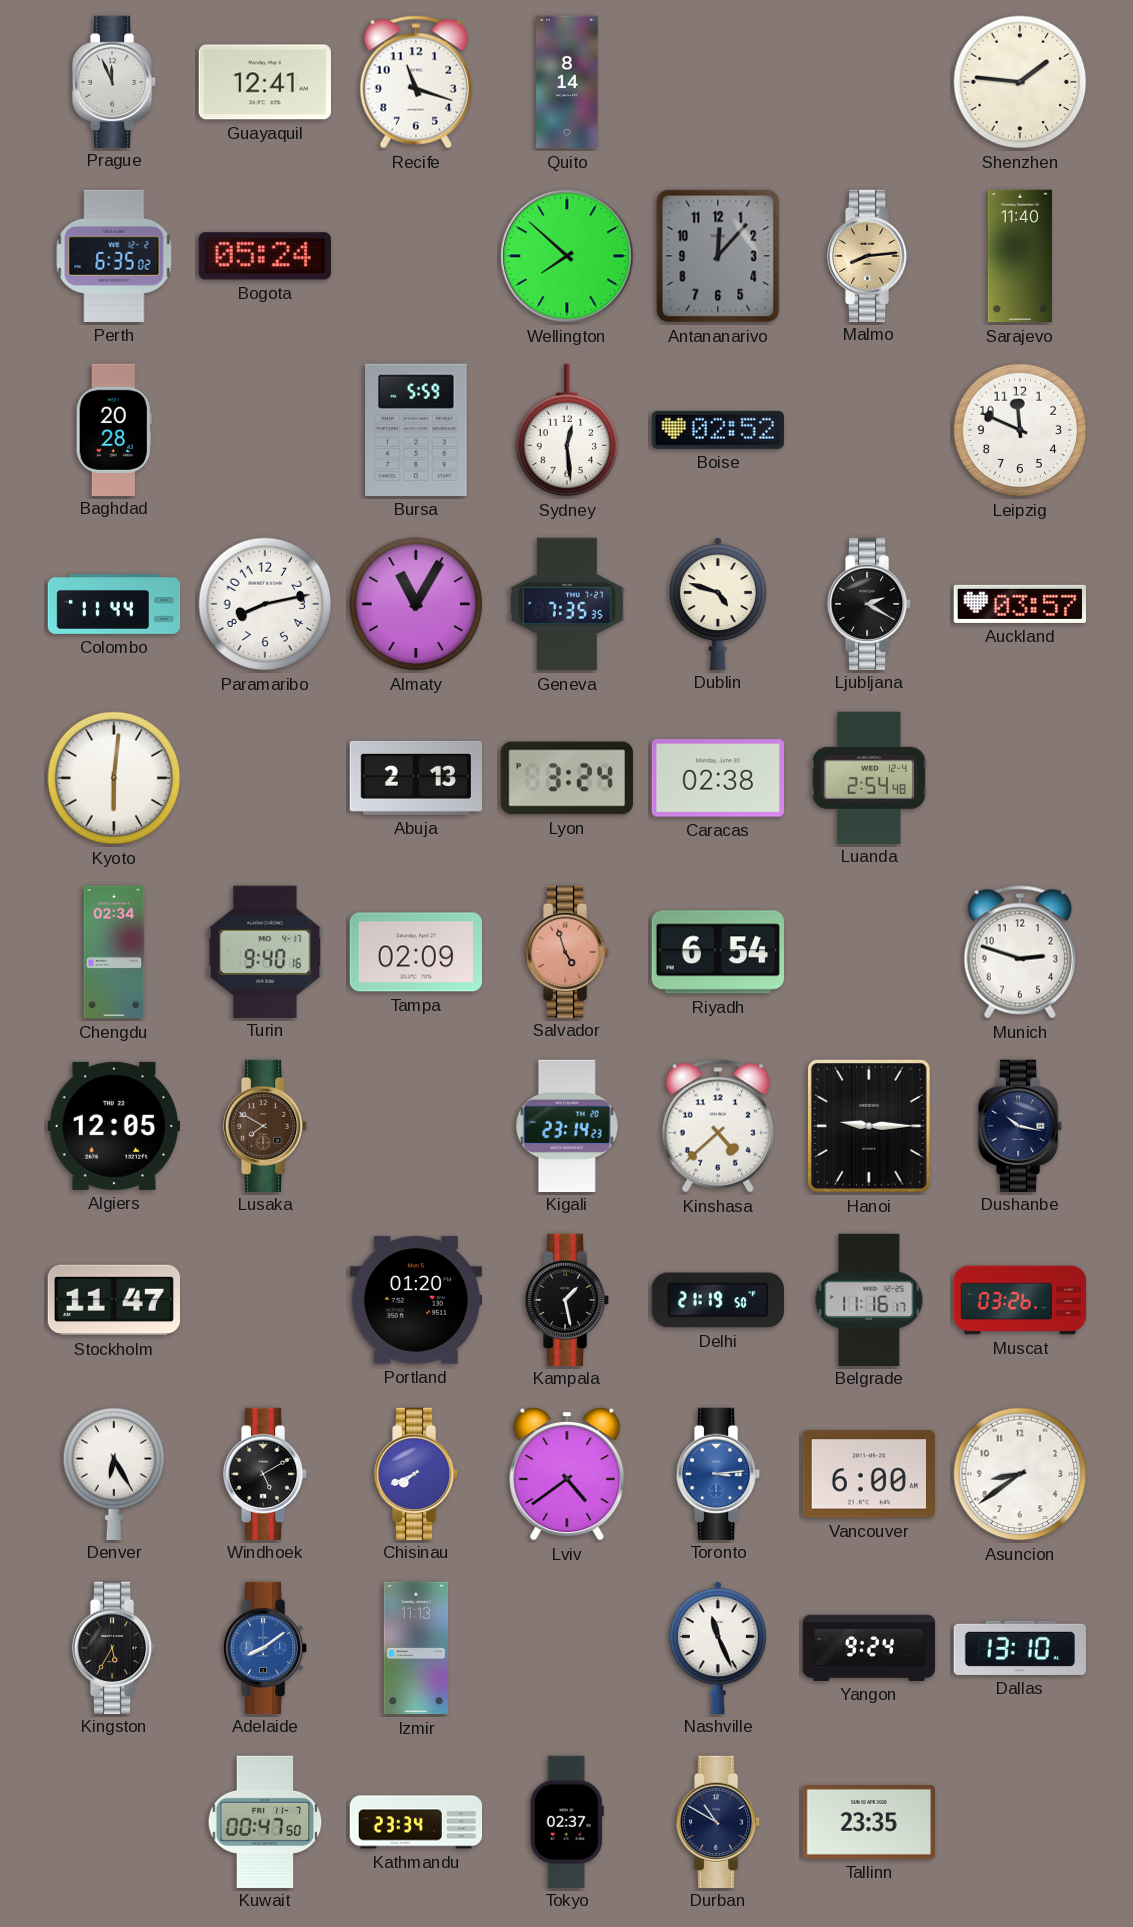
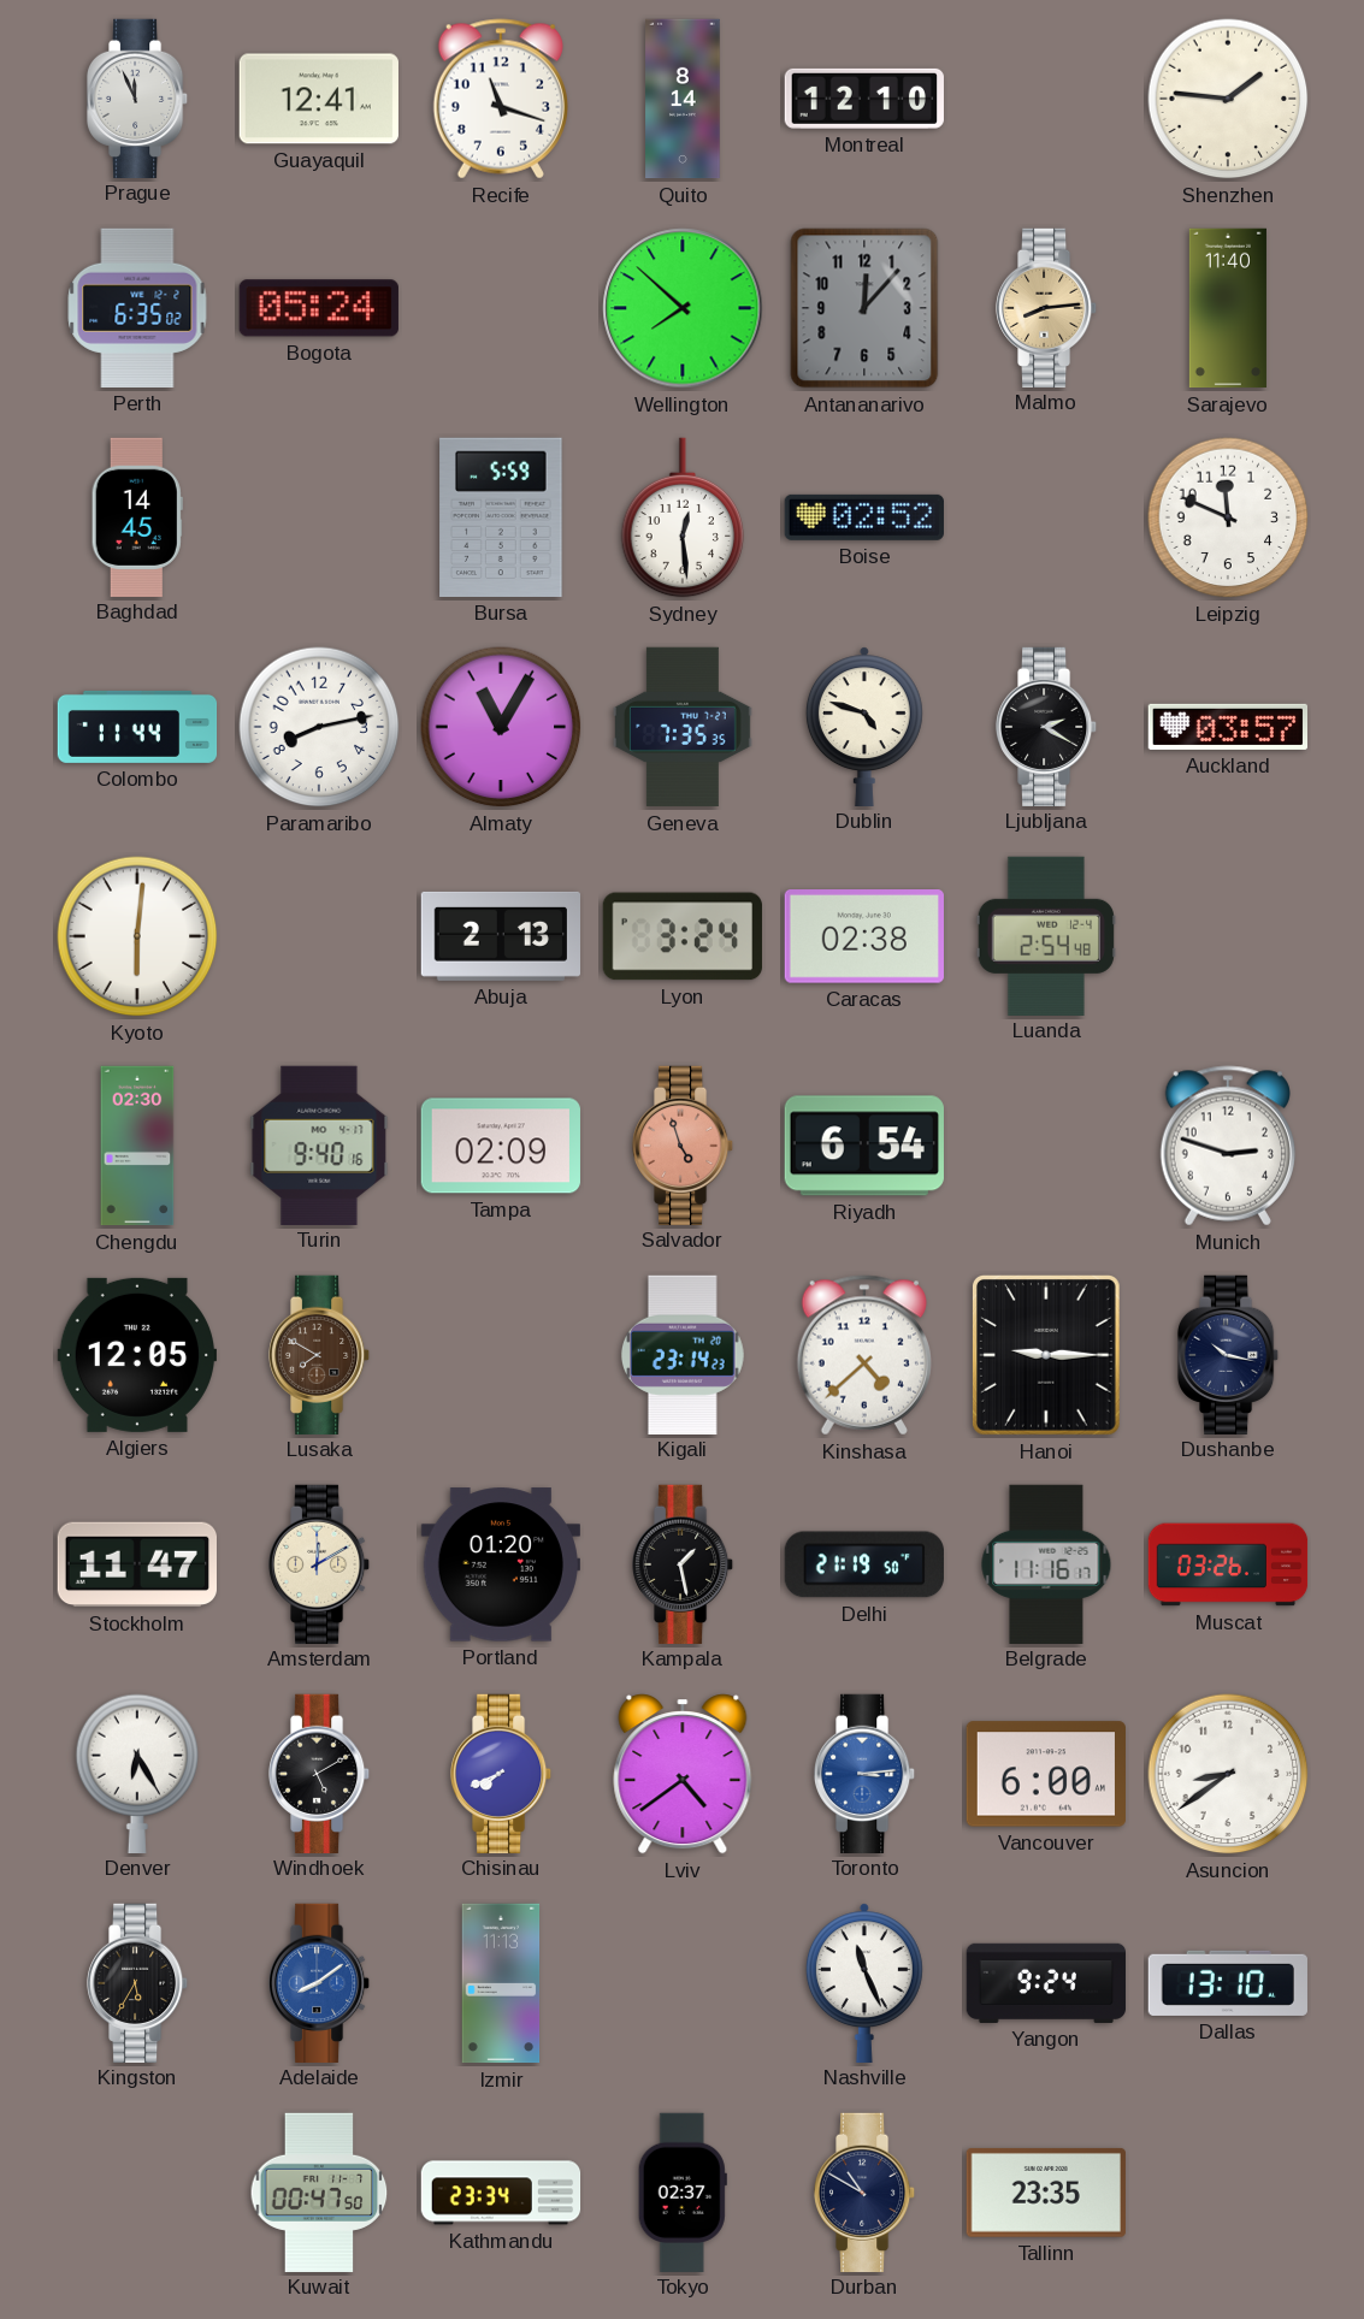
Montreal: none -> 12:10 (863, 99)
Baghdad: 20:28 -> 14:45 (137, 516)
Chengdu: 02:34 -> 02:30 (137, 1146)
Amsterdam: none -> 12:10 (319, 1563)
